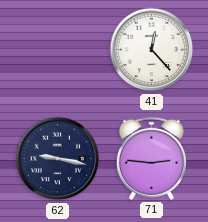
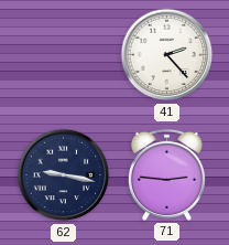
41: 12:23 -> 2:23 (167, 55)
